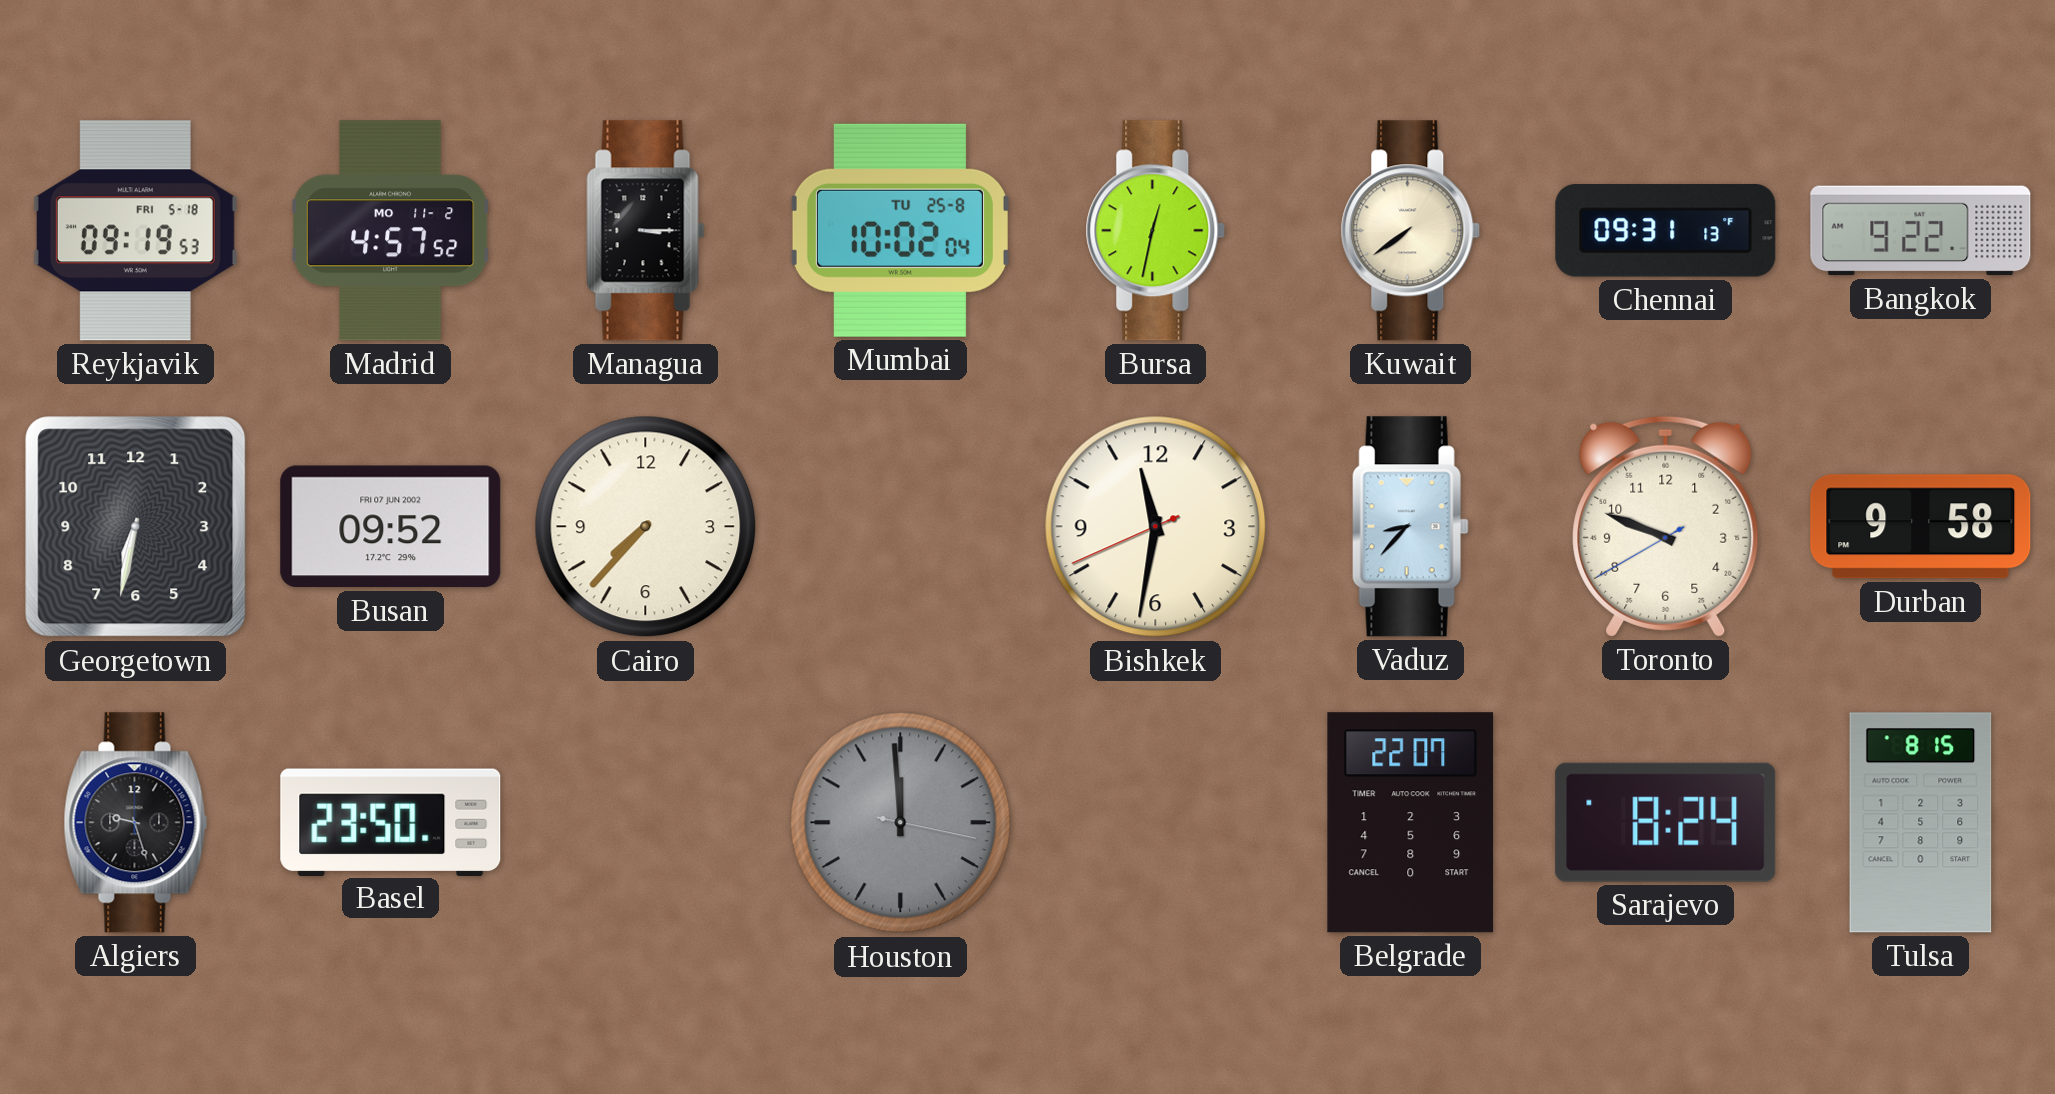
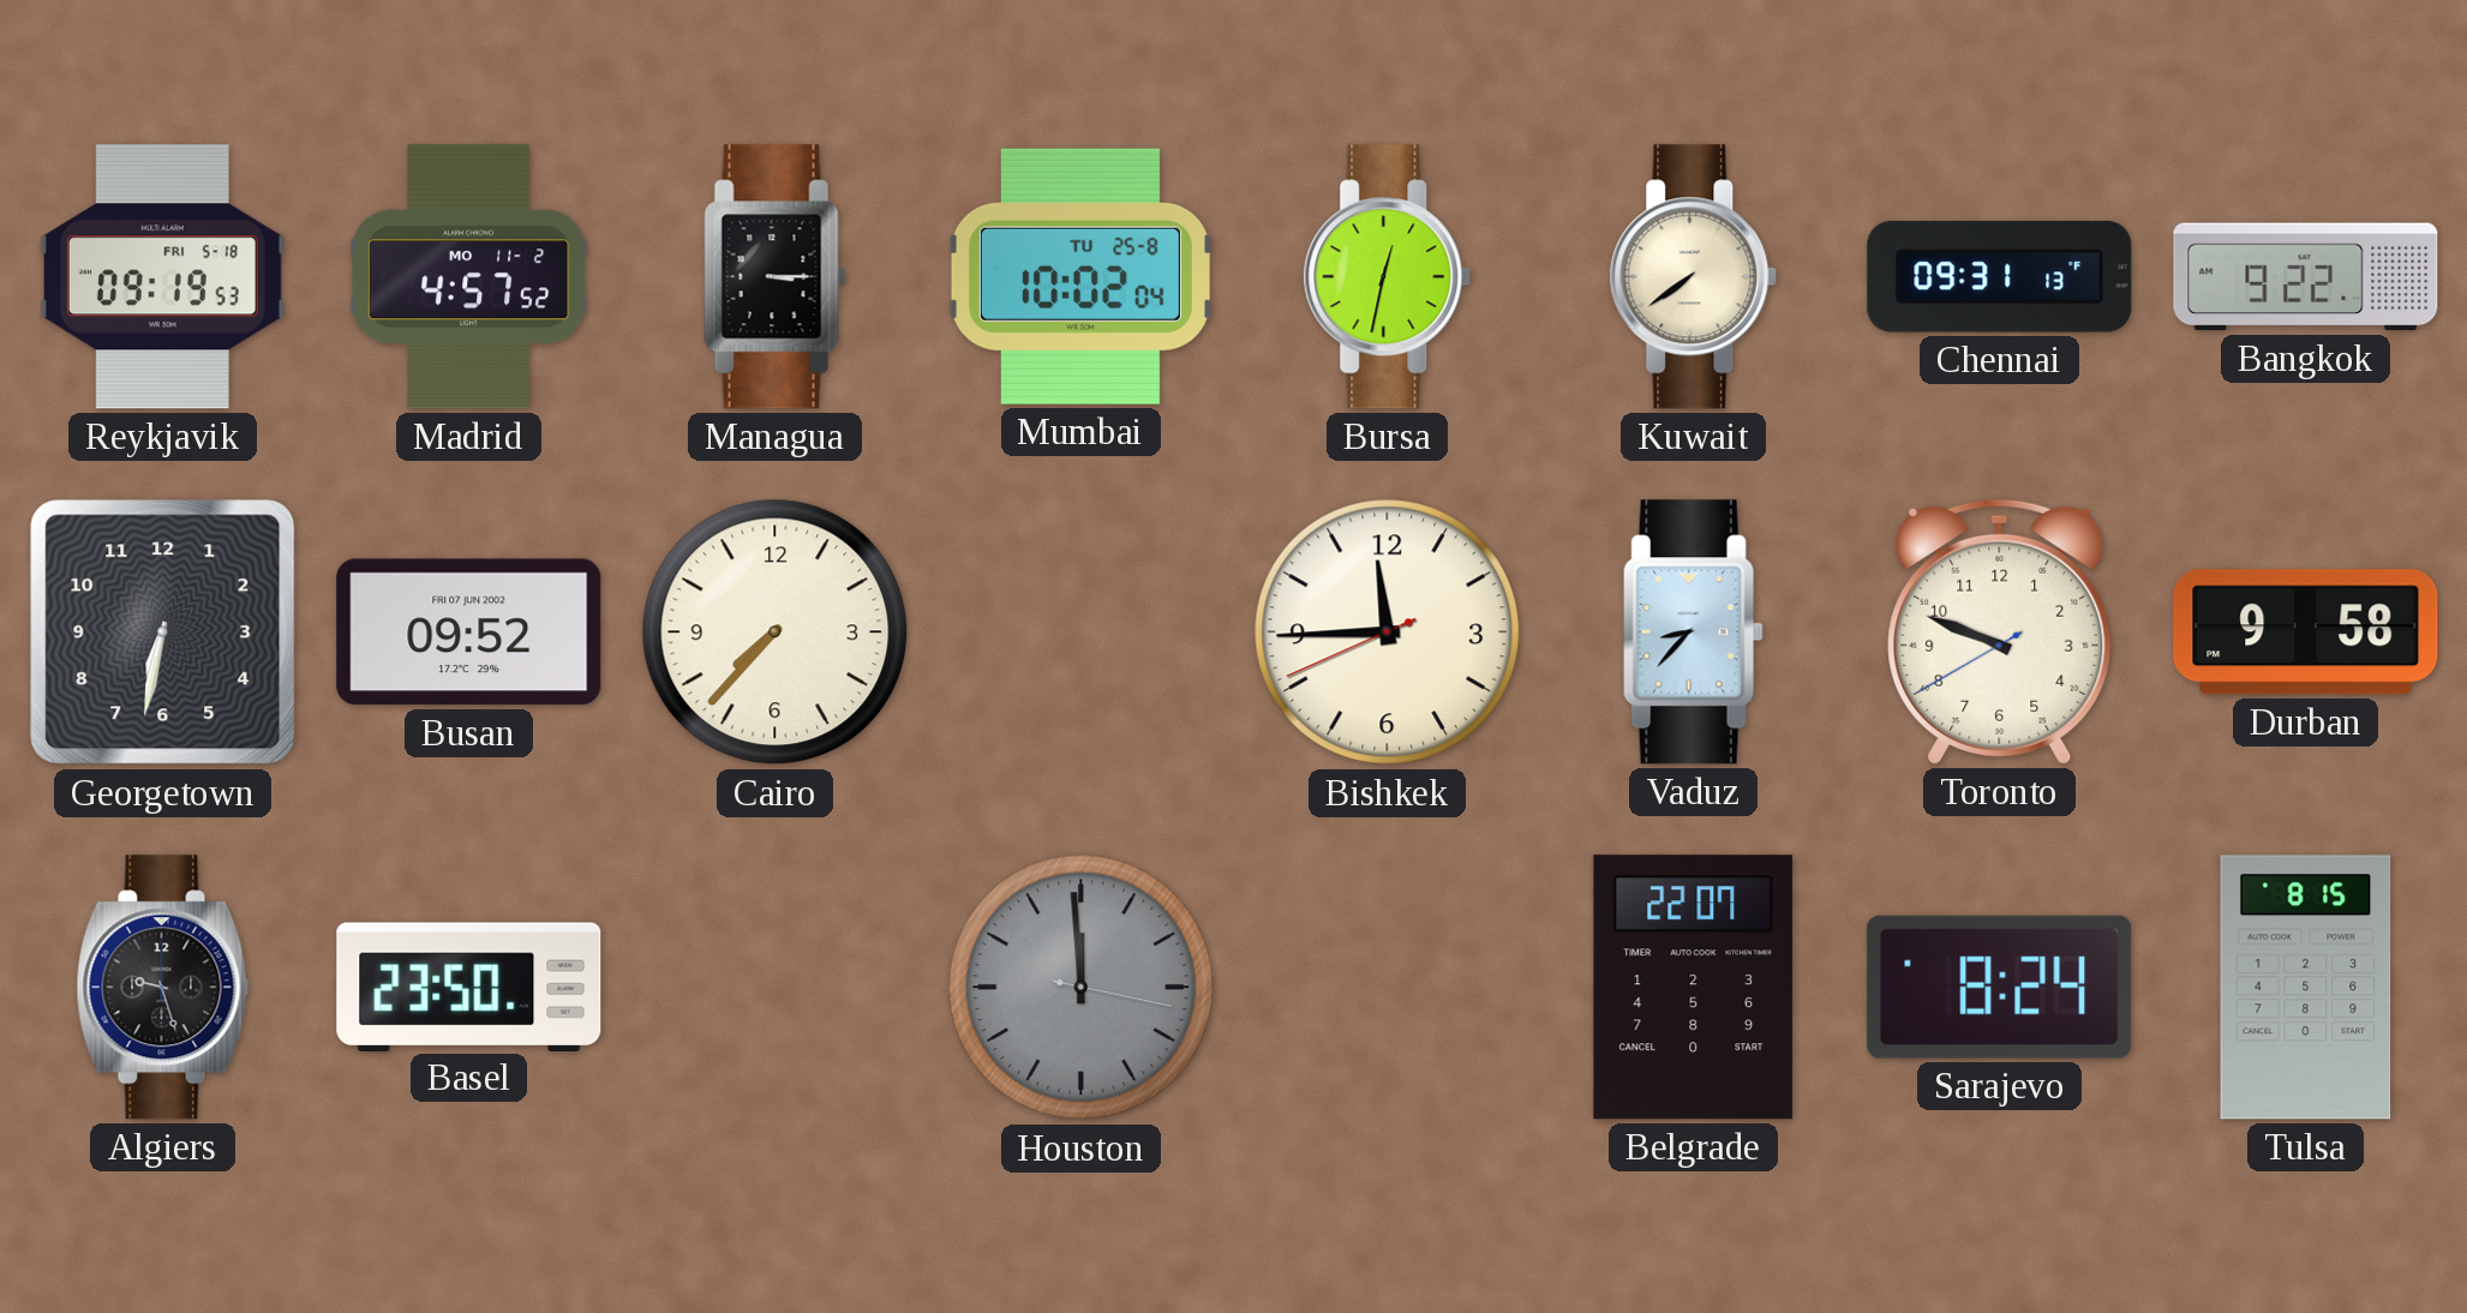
Bishkek: 11:31 -> 11:44 (1388, 632)
